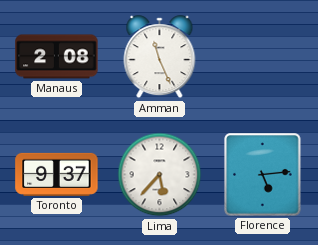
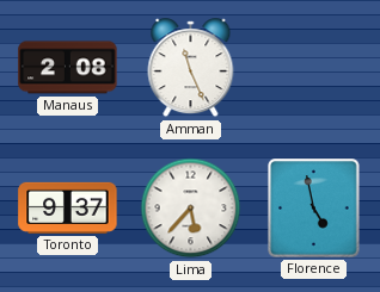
Florence: 5:14 -> 4:58 (314, 209)
